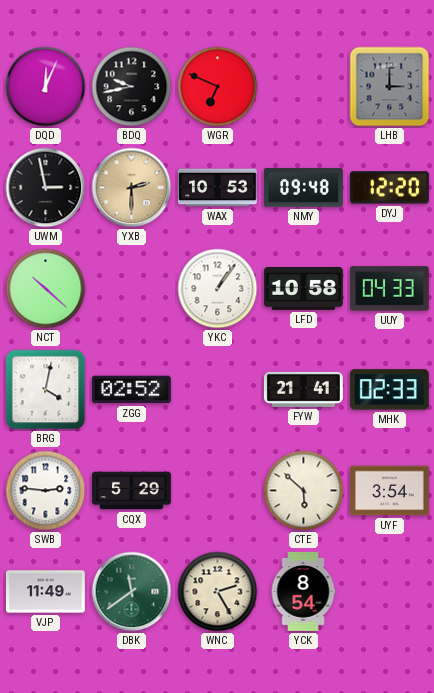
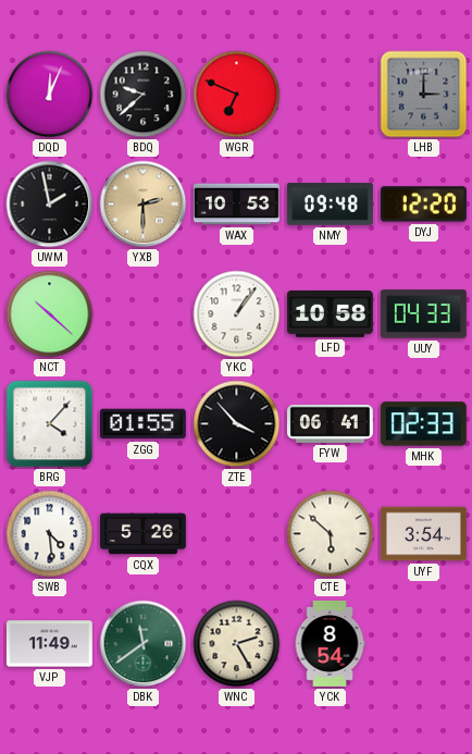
BDQ: 9:43 -> 9:38 (144, 95)
UWM: 2:58 -> 1:58 (50, 205)
BRG: 4:02 -> 4:07 (50, 424)
ZGG: 02:52 -> 01:55 (142, 424)
ZTE: none -> 3:53 (237, 424)
FYW: 21:41 -> 06:41 (330, 423)
SWB: 2:46 -> 4:29 (50, 534)
CQX: 5:29 -> 5:26 (144, 534)
